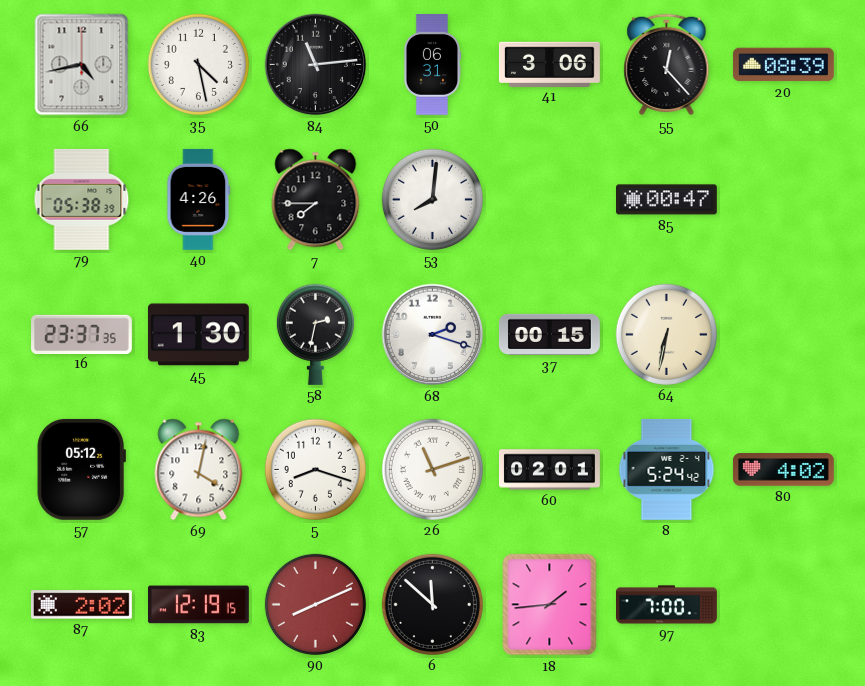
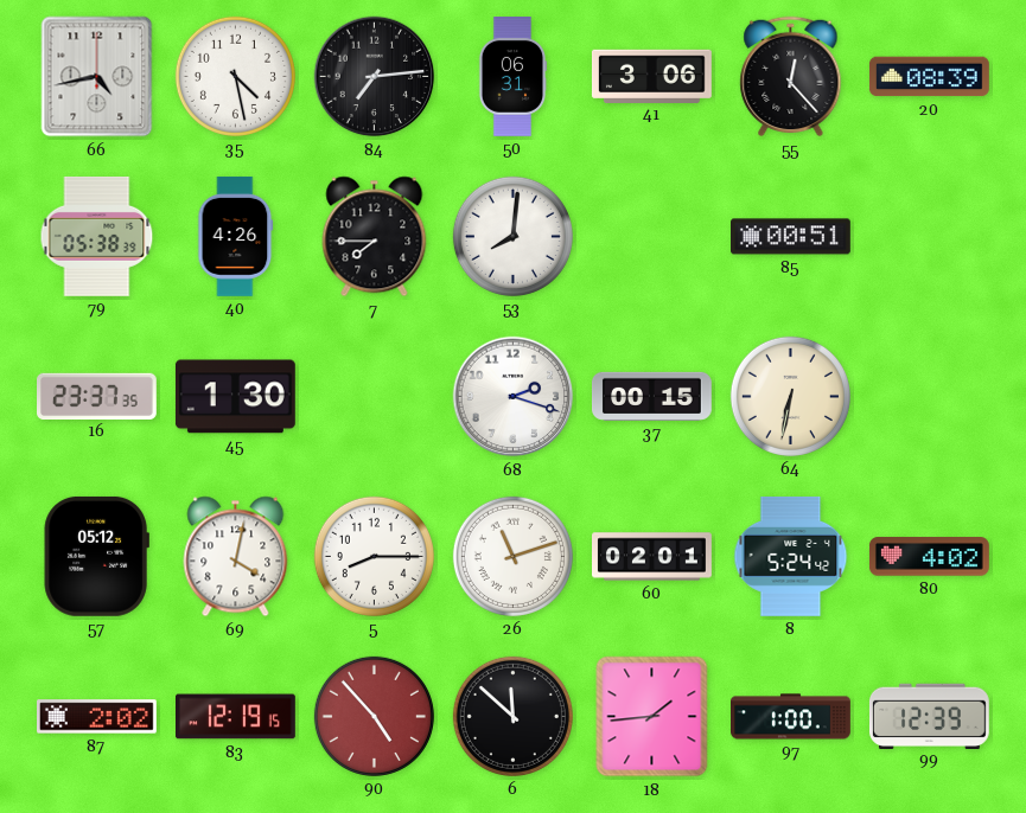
84: 11:14 -> 7:14 (375, 77)
85: 00:47 -> 00:51 (791, 237)
58: 2:32 -> none (315, 334)
5: 8:18 -> 8:15 (374, 556)
90: 8:11 -> 4:53 (374, 716)
97: 7:00 -> 1:00 (791, 717)
99: none -> 12:39 (929, 716)
